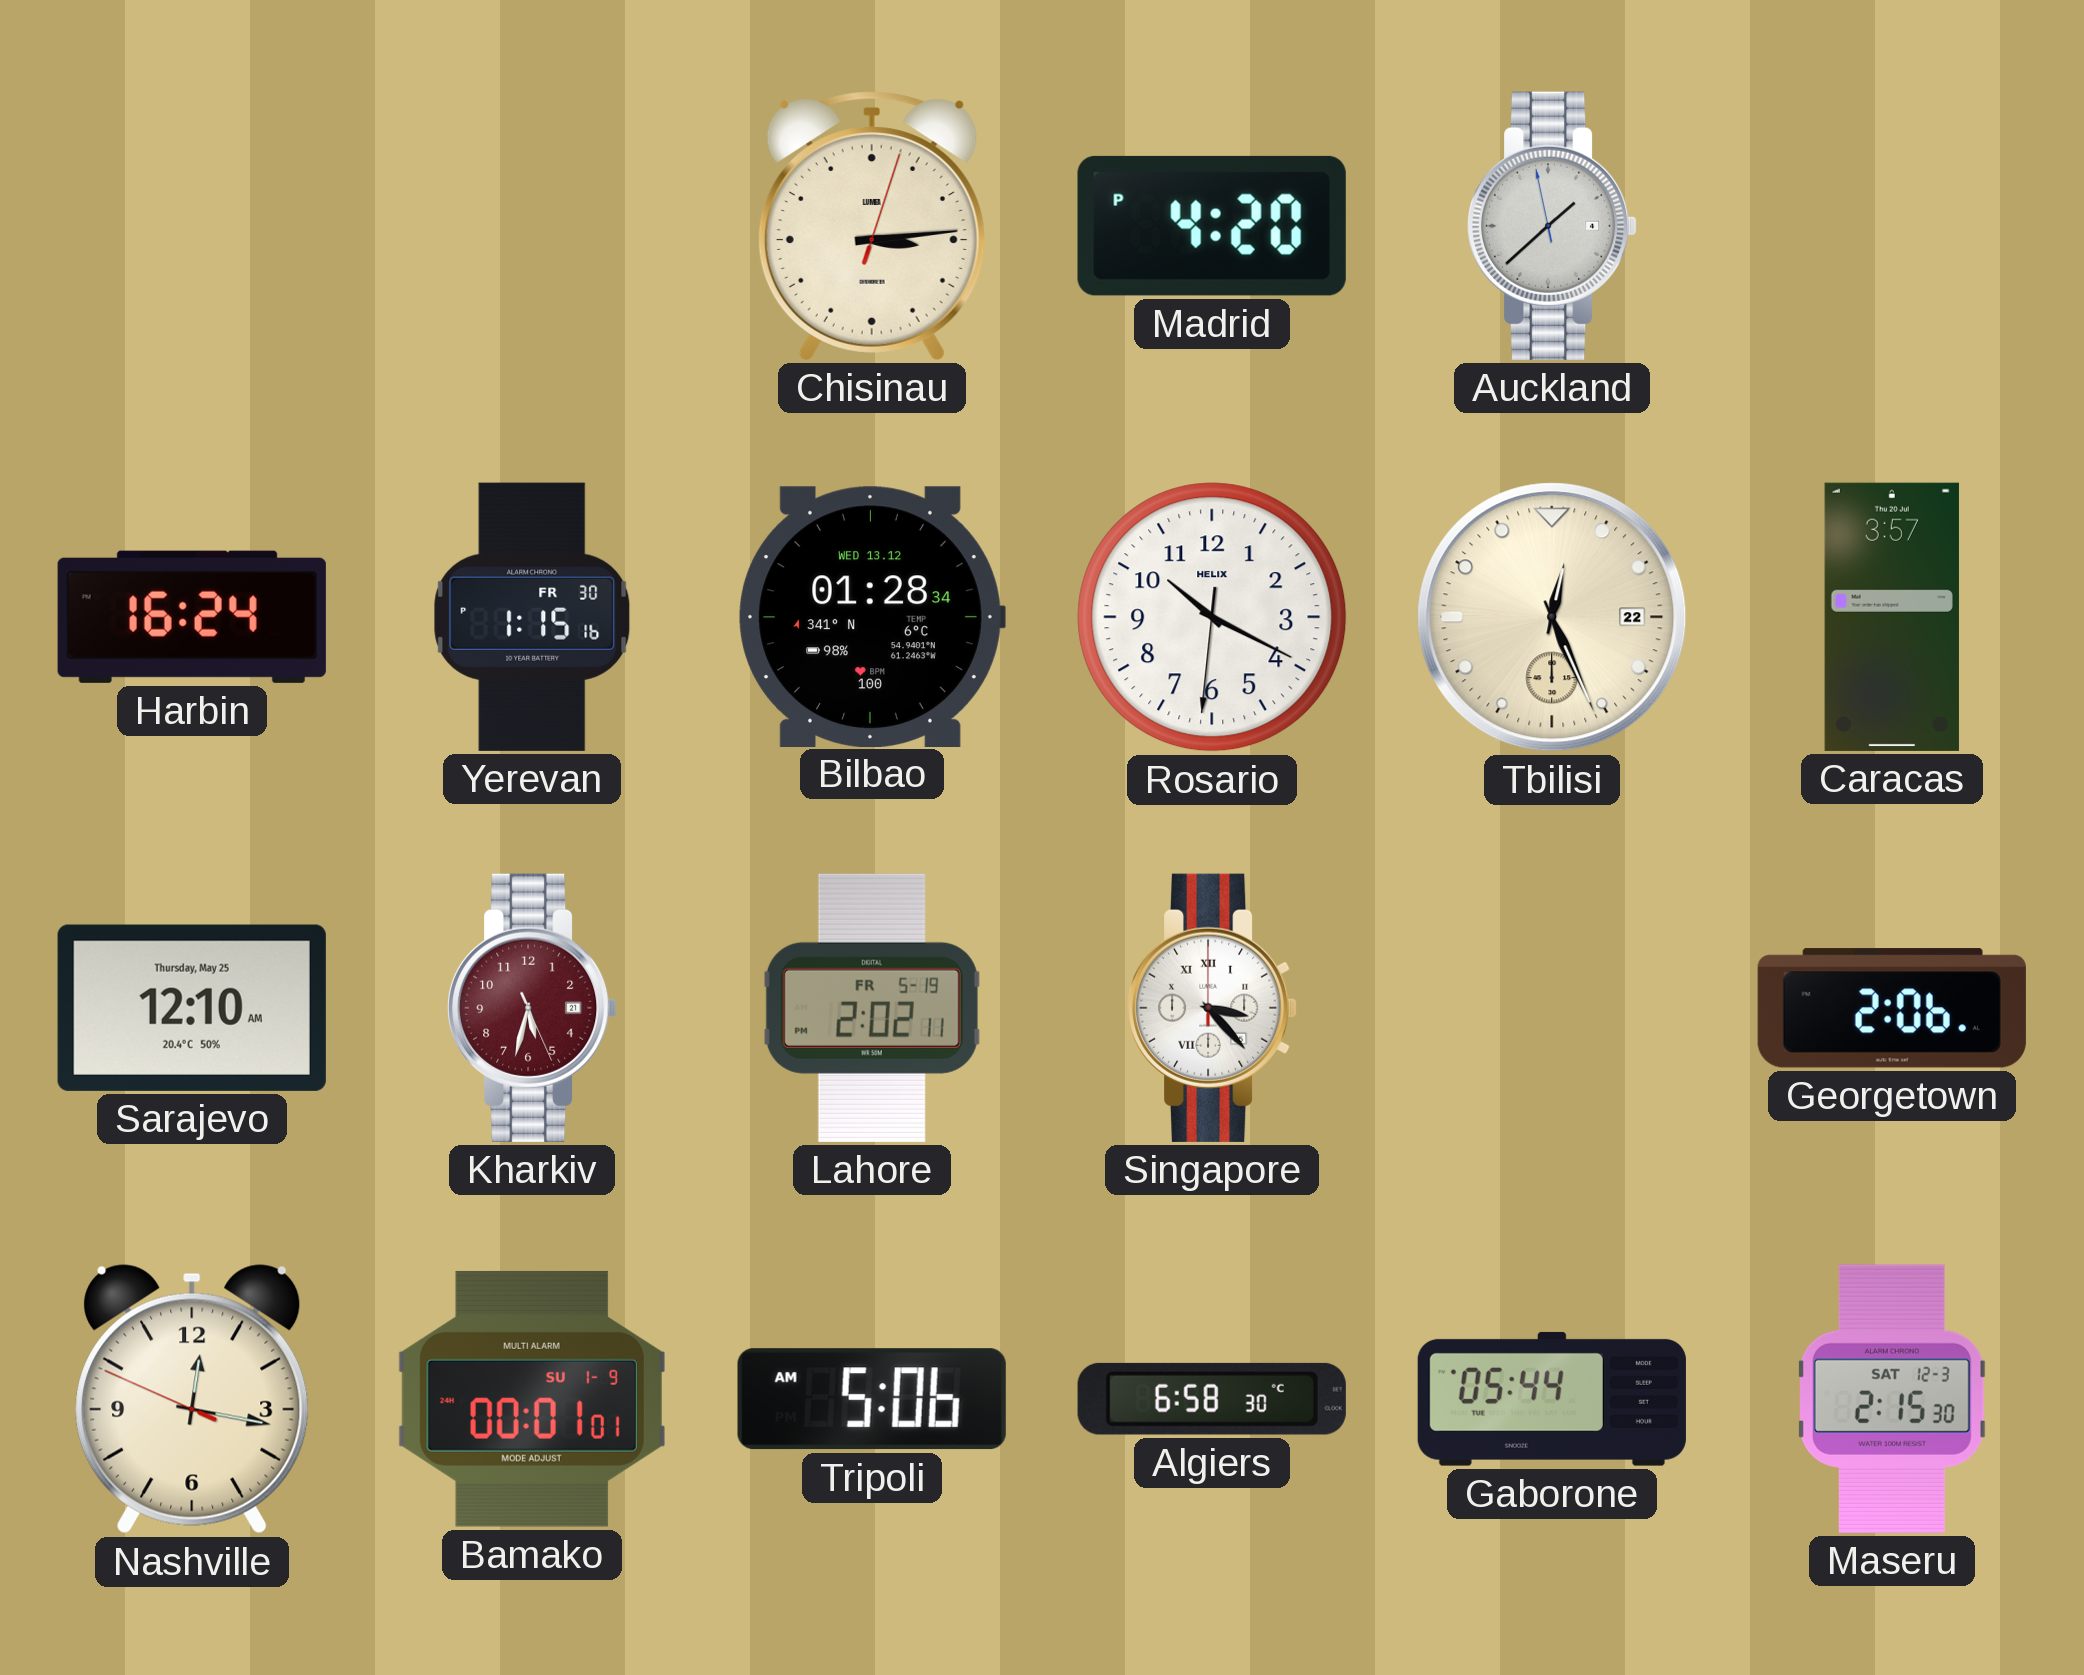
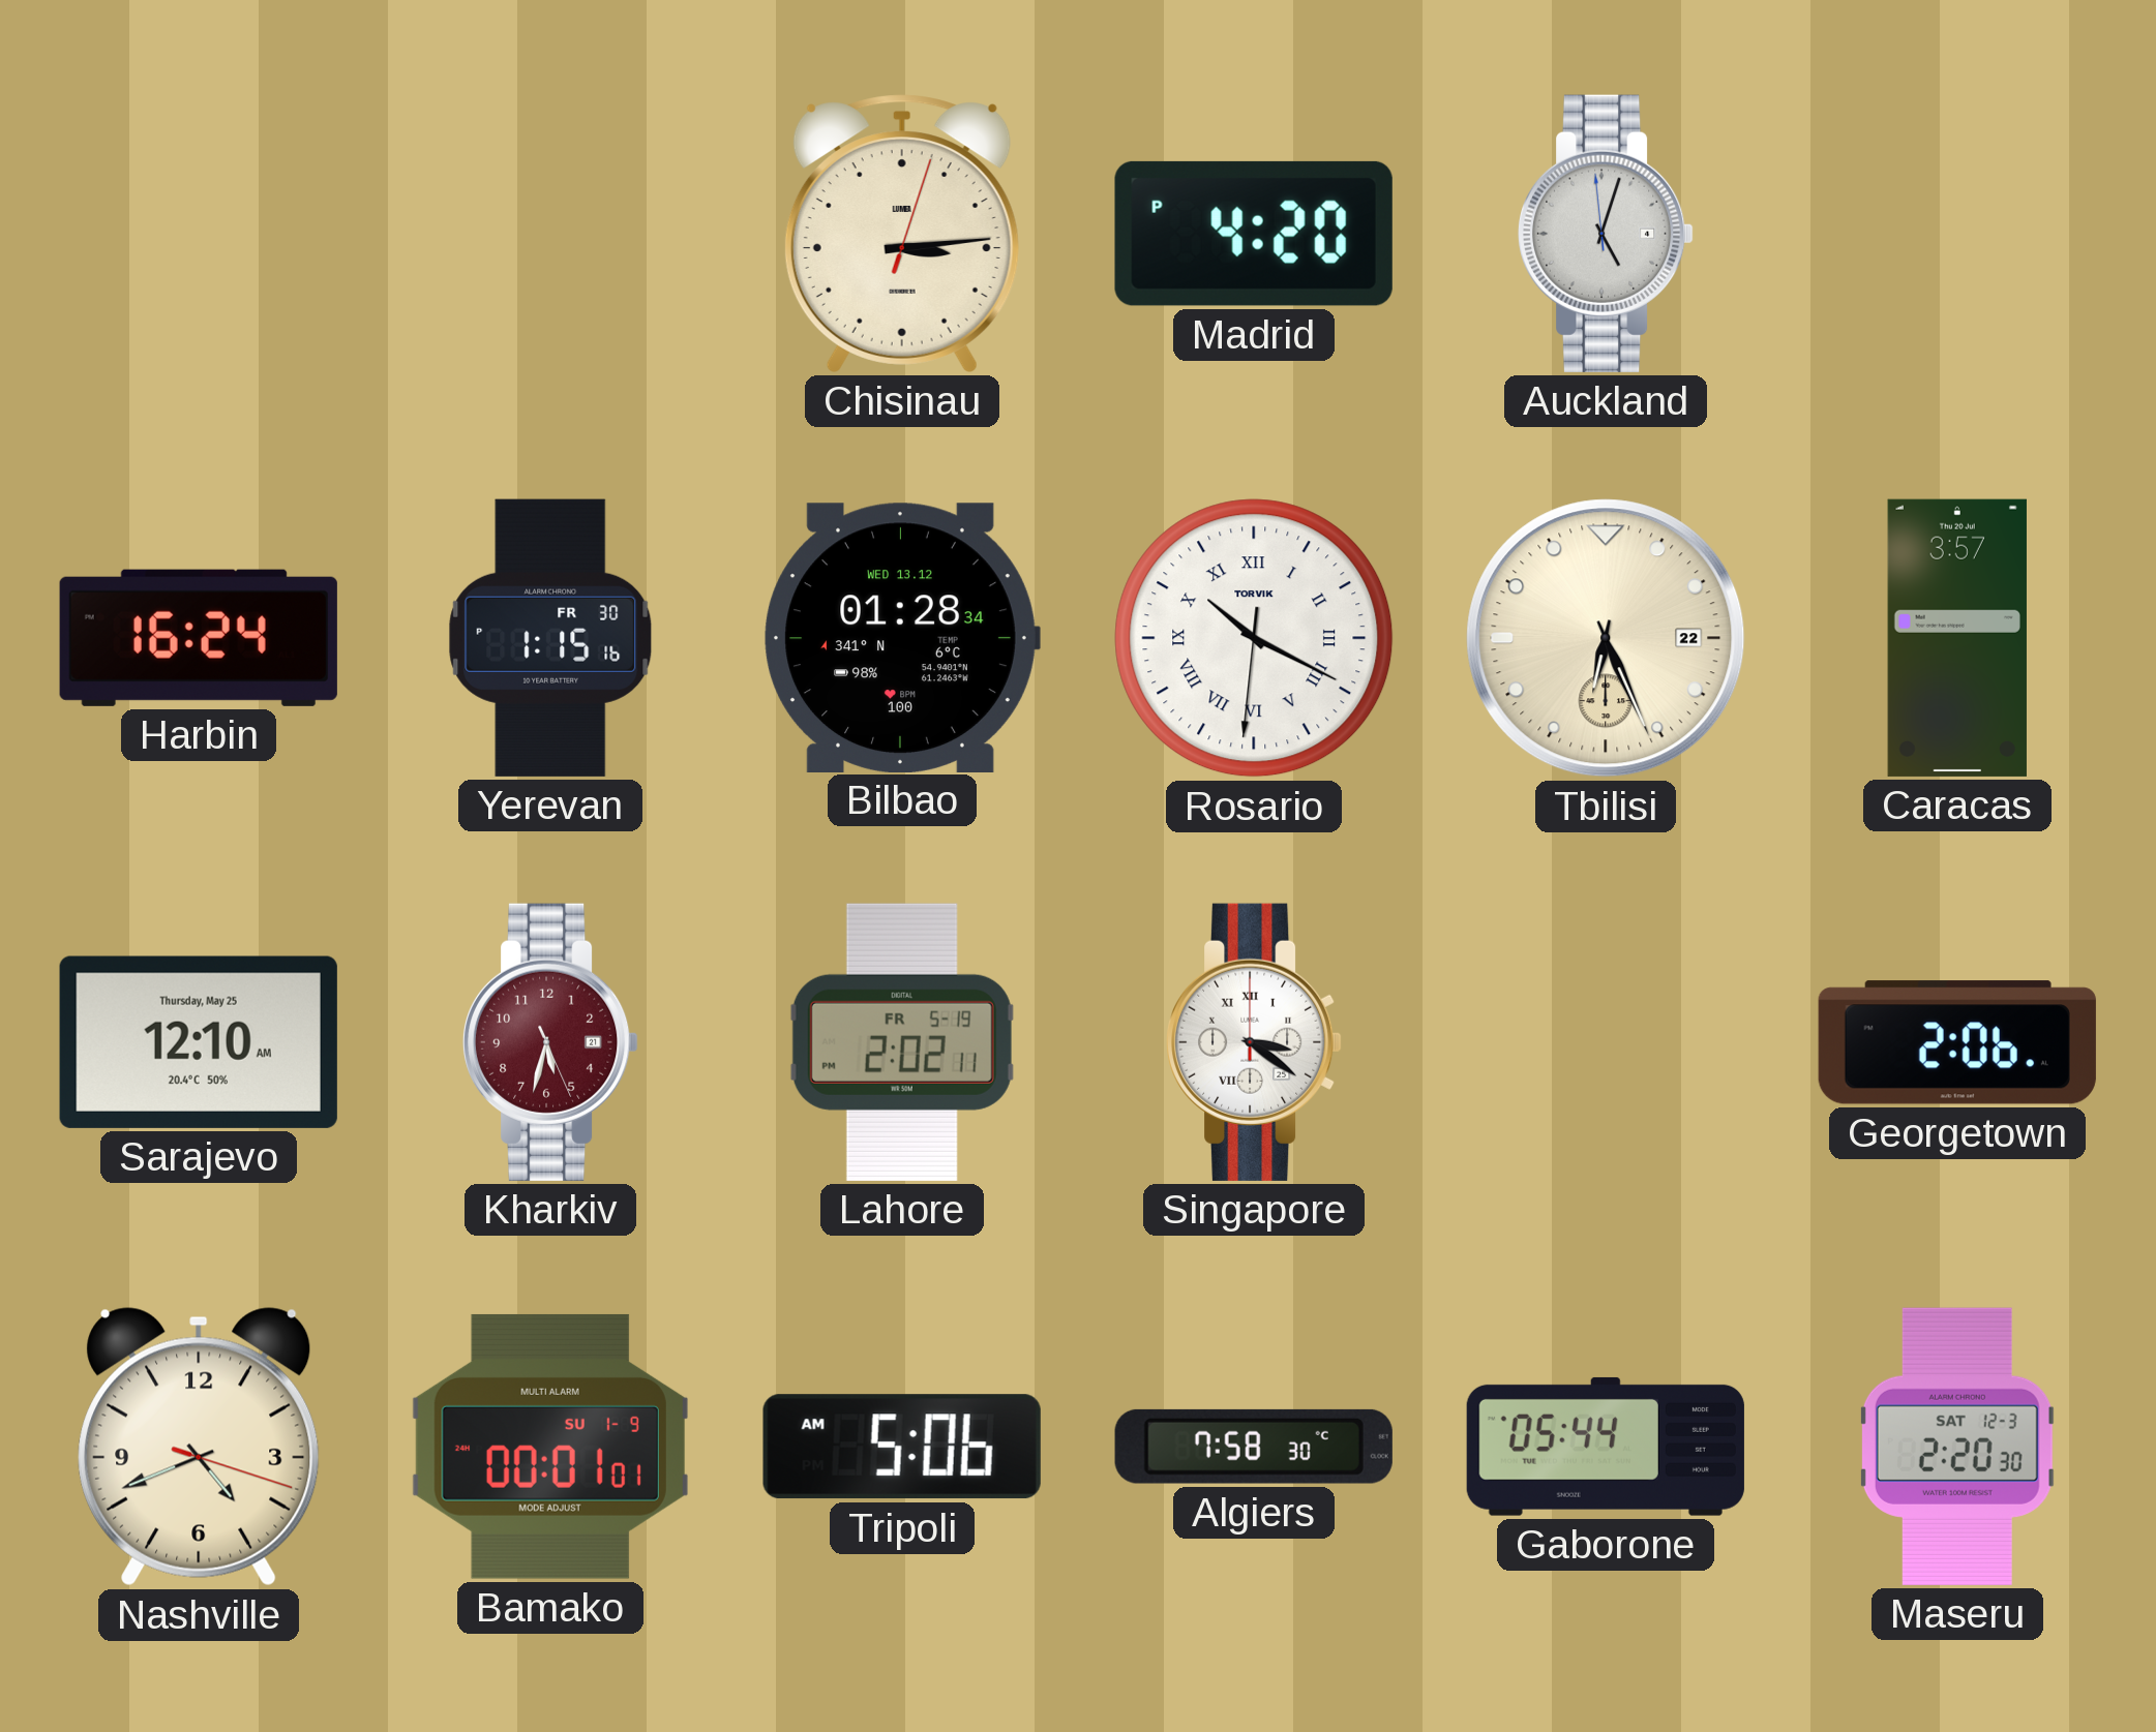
Auckland: 1:37 -> 5:02 (1607, 234)
Rosario numerals: Arabic -> Roman (1254, 638)
Rosario brand: HELIX -> TORVIK (1254, 638)
Tbilisi: 12:26 -> 6:26 (1606, 638)
Singapore: 3:23 -> 3:21 (1255, 1042)
Nashville: 12:16 -> 4:41 (199, 1447)
Algiers: 6:58 -> 7:58 (1254, 1447)
Maseru: 2:15 -> 2:20 (1957, 1447)
